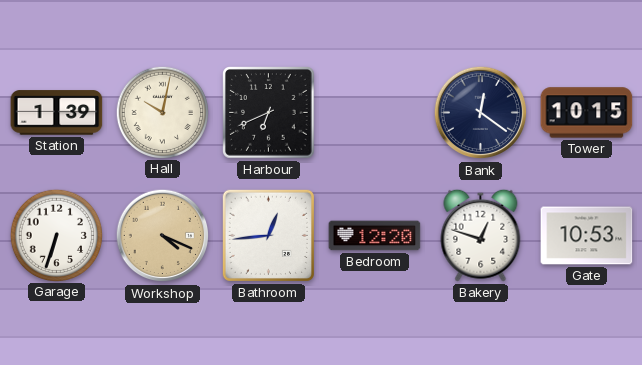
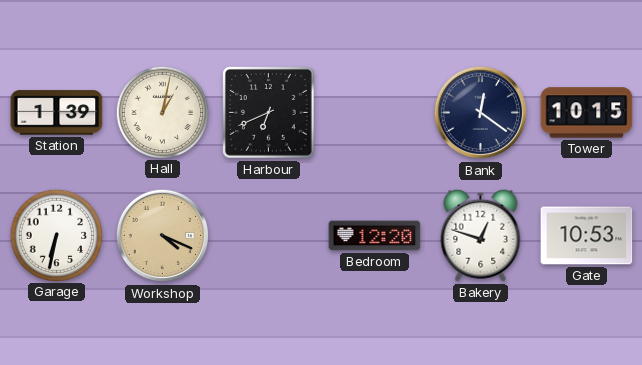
Hall: 10:02 -> 1:02 (162, 112)
Garage: 6:33 -> 6:32 (56, 235)
Bathroom: 12:44 -> none (268, 235)
